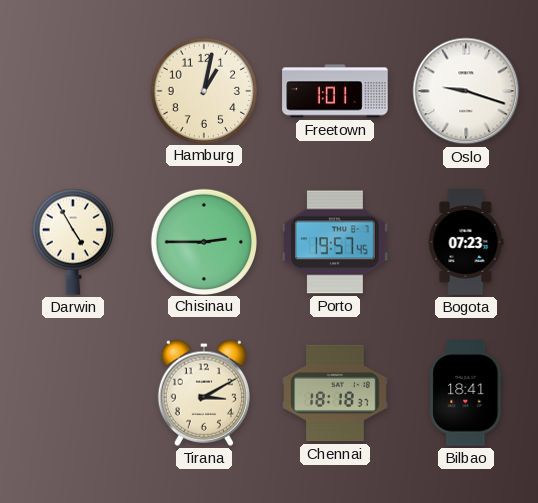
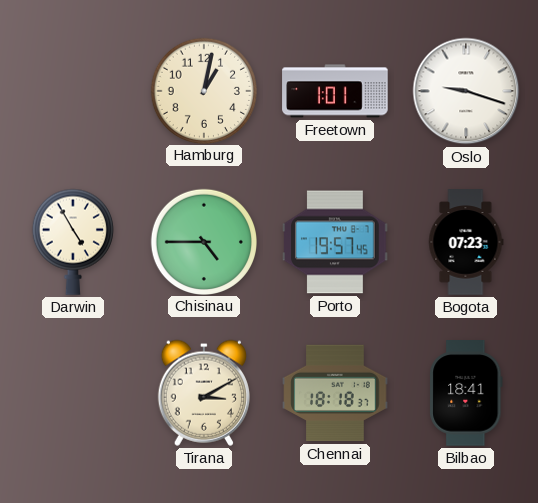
Chisinau: 2:45 -> 4:45 (203, 241)
